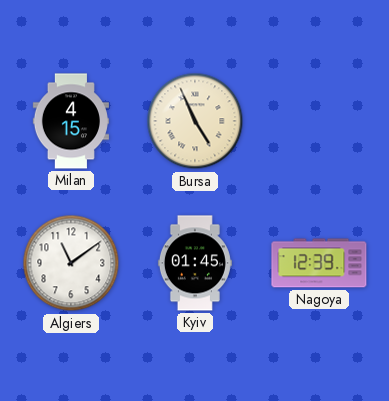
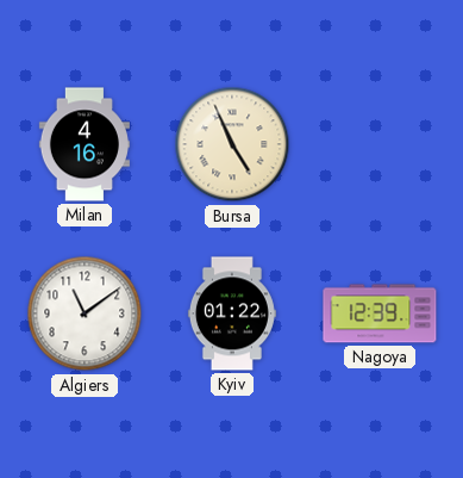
Milan: 4:15 -> 4:16 (85, 144)
Kyiv: 01:45 -> 01:22 (232, 314)
